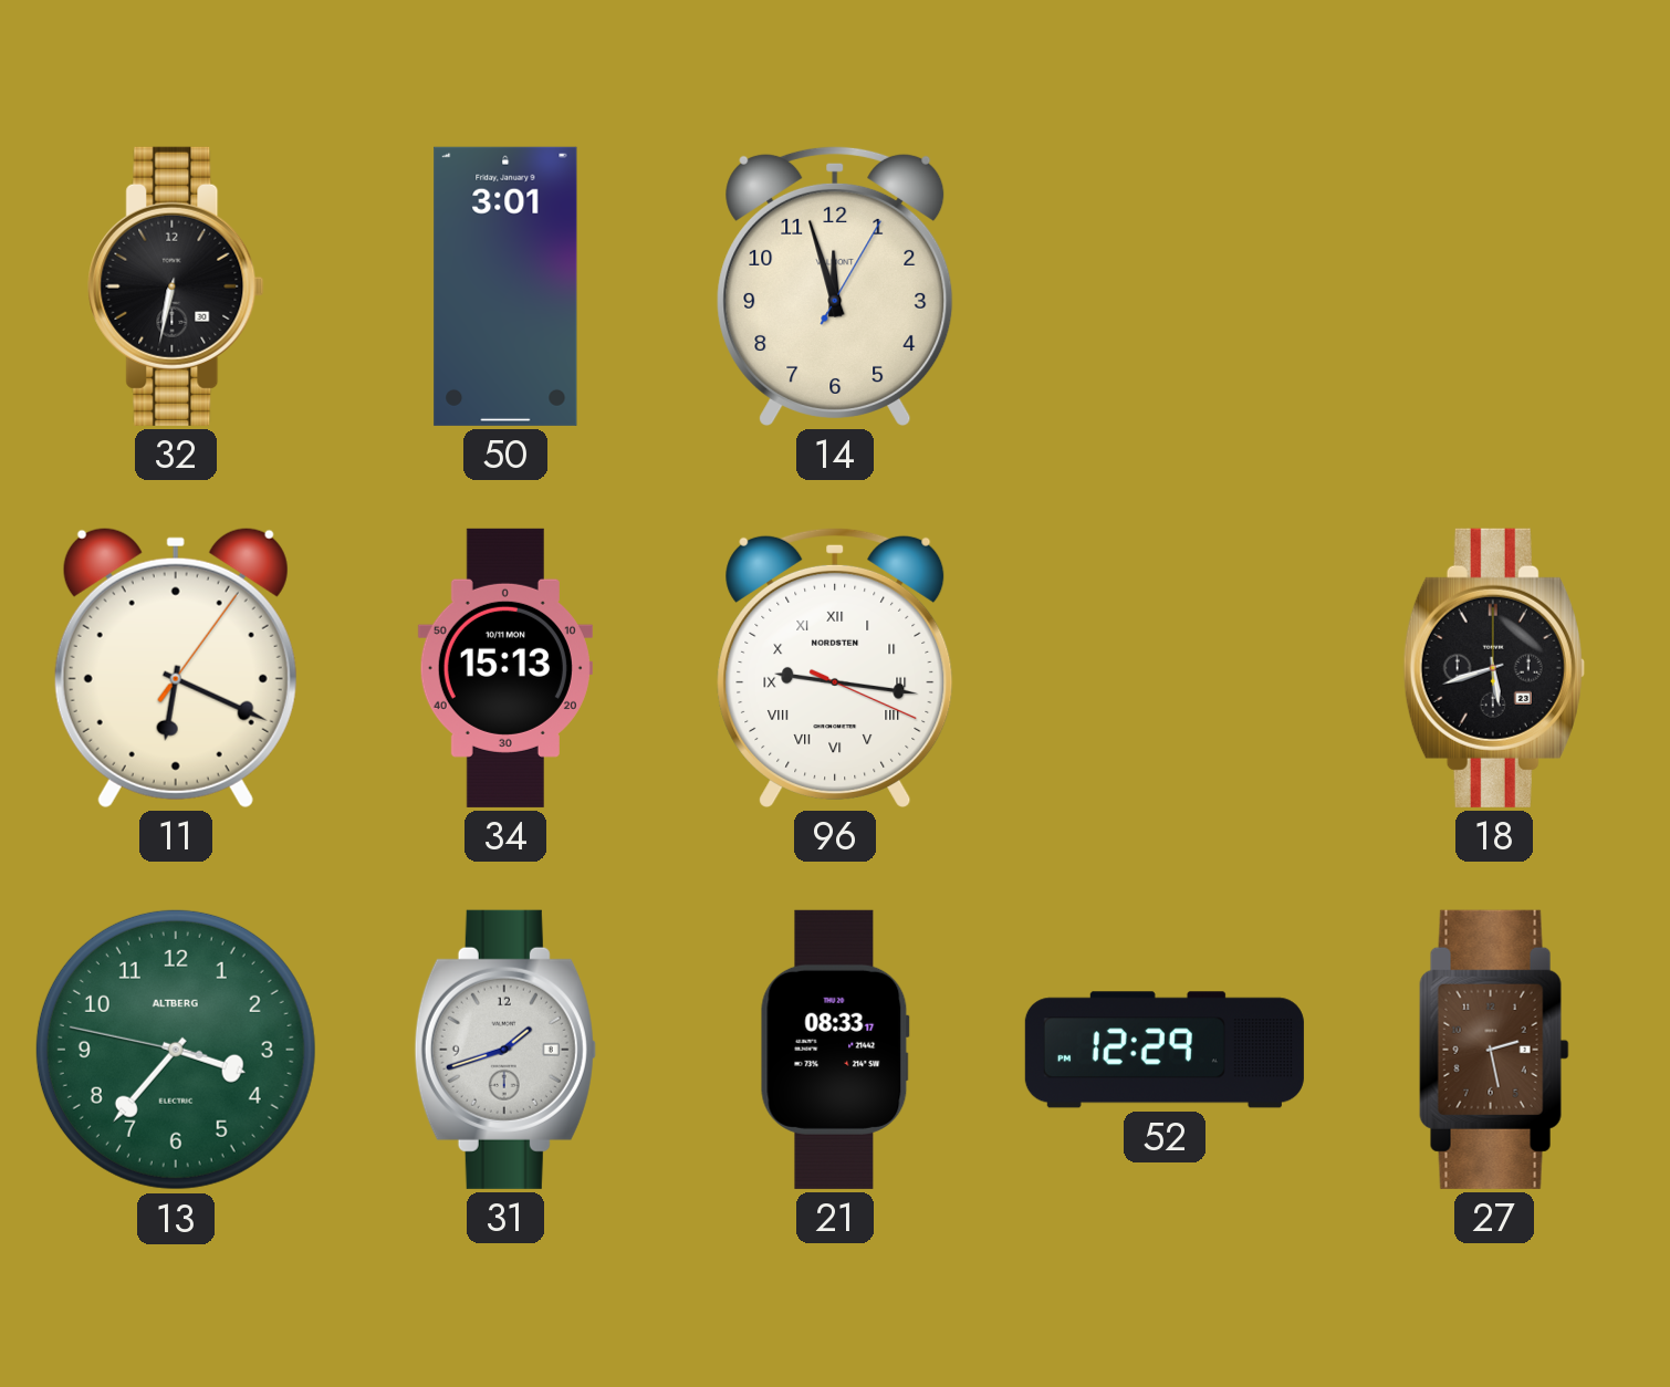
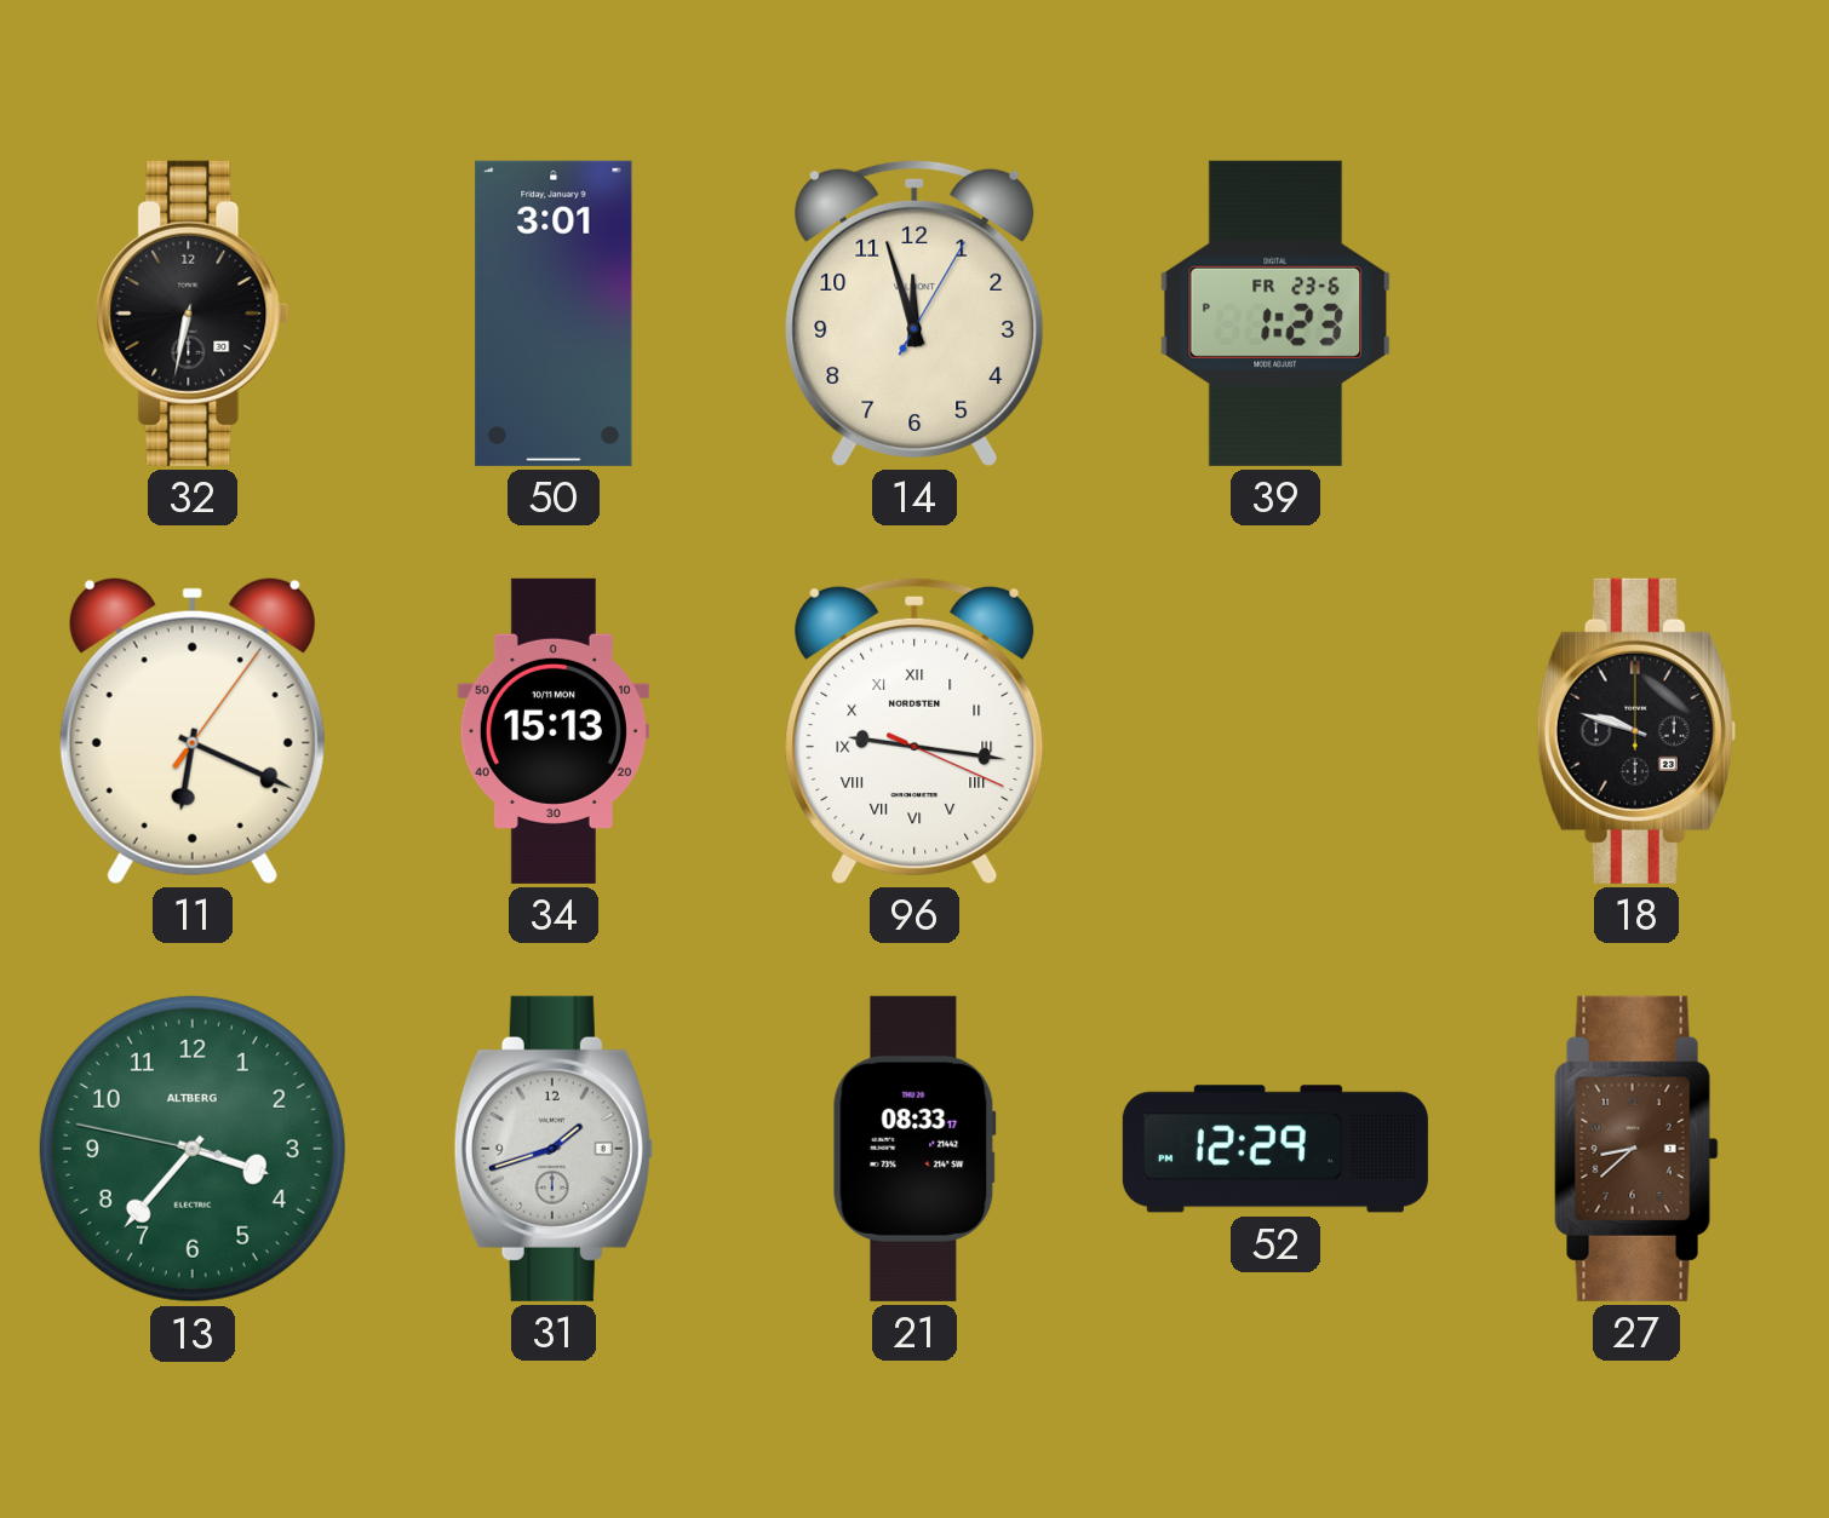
39: none -> 1:23 (1275, 314)
18: 5:42 -> 9:48 (1636, 731)
27: 2:28 -> 8:38 (1636, 1149)
